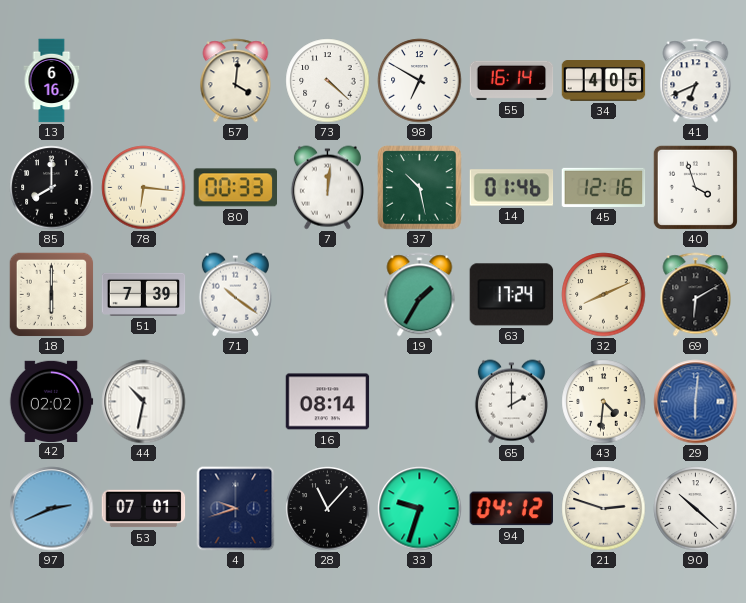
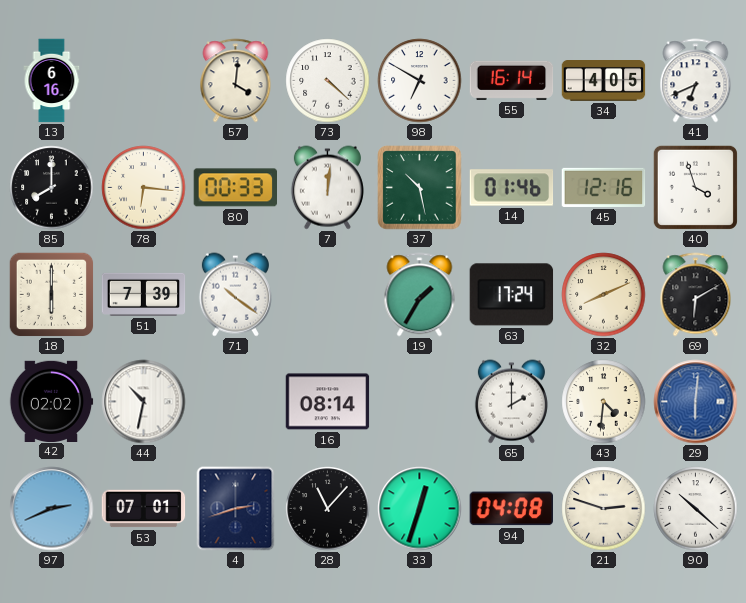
4: 9:42 -> 2:42 (236, 509)
33: 9:33 -> 12:33 (420, 509)
94: 04:12 -> 04:08 (511, 509)
